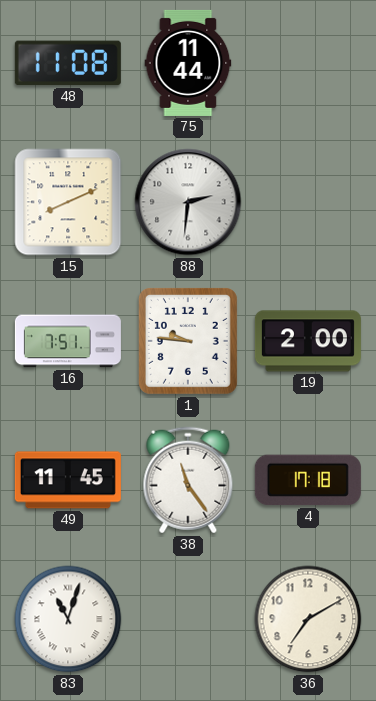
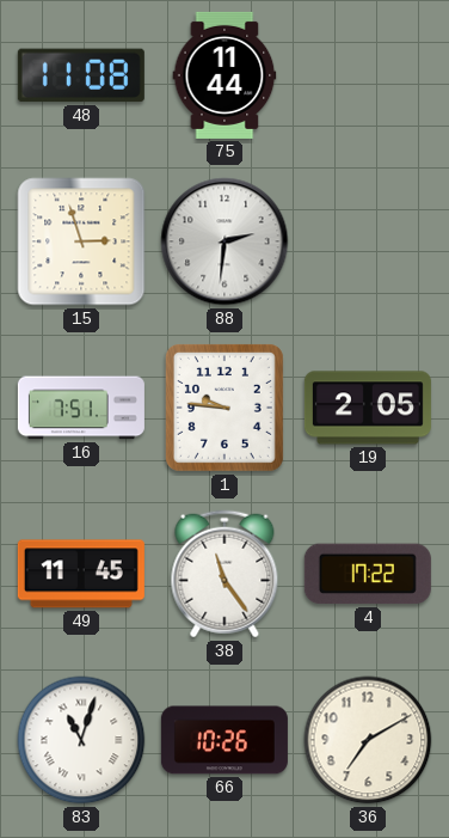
15: 8:11 -> 2:57 (81, 241)
19: 2:00 -> 2:05 (368, 408)
4: 17:18 -> 17:22 (368, 574)
66: none -> 10:26 (224, 740)
